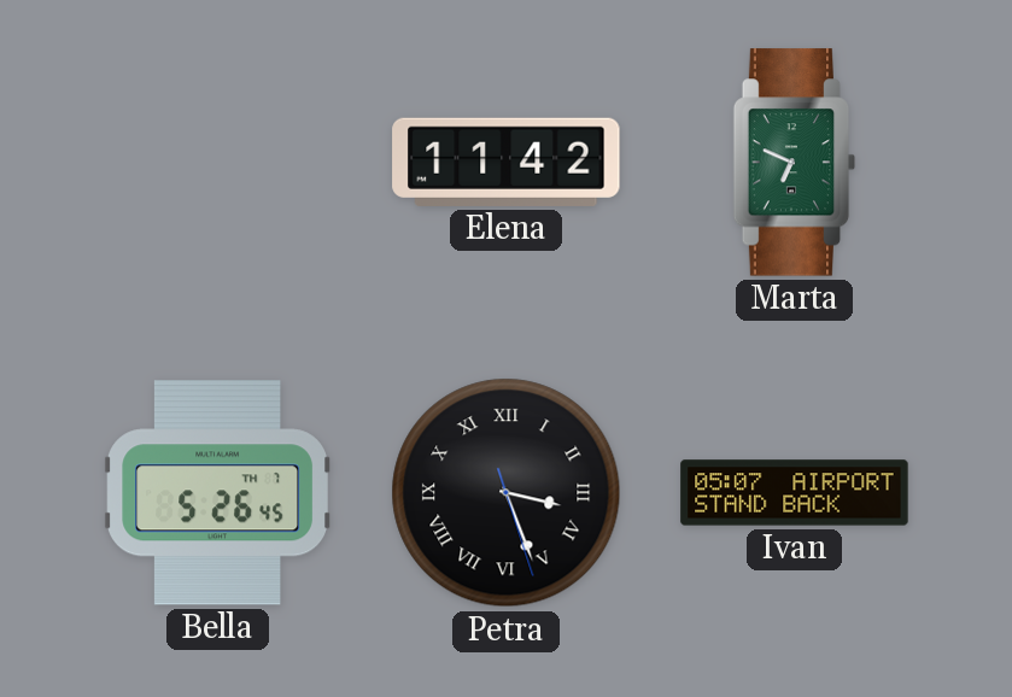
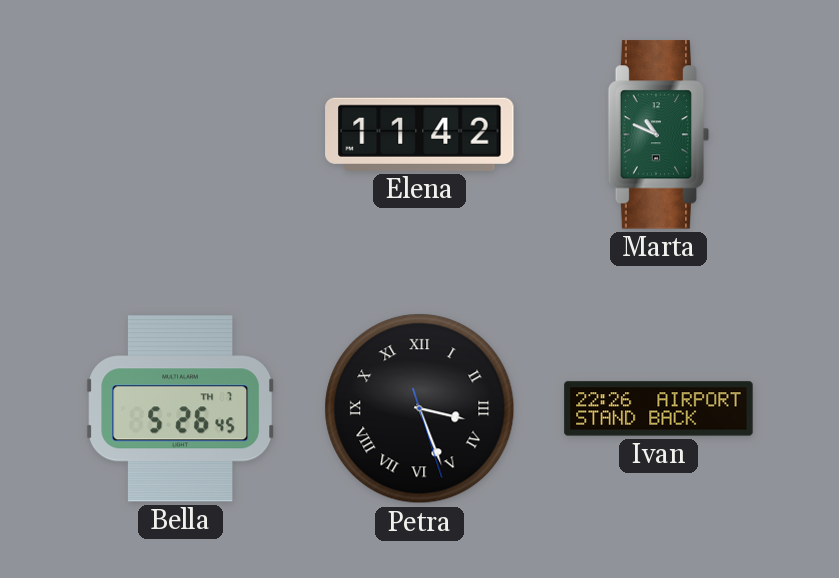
Marta: 6:49 -> 10:49 (659, 135)
Ivan: 05:07 -> 22:26 (659, 409)
